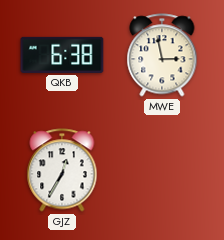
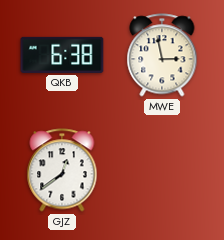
GJZ: 12:35 -> 12:39 (62, 170)
